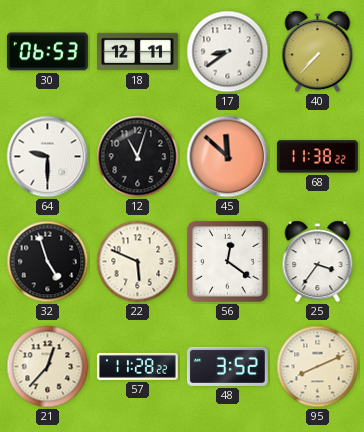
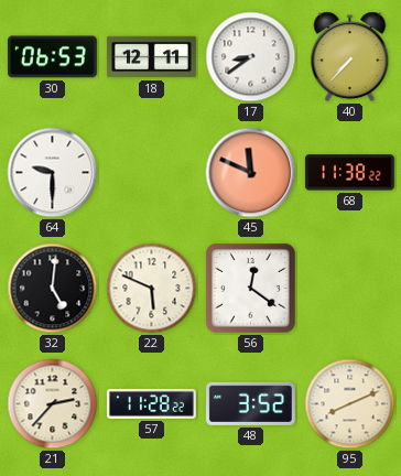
12: 11:03 -> none (138, 157)
45: 11:52 -> 11:49 (251, 173)
32: 4:57 -> 5:01 (53, 289)
25: 3:36 -> none (318, 262)
21: 12:37 -> 2:37 (53, 404)
